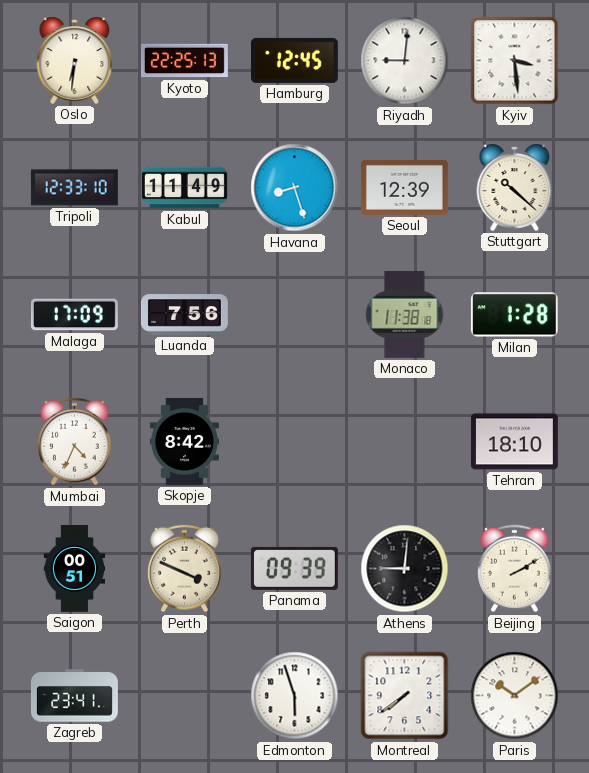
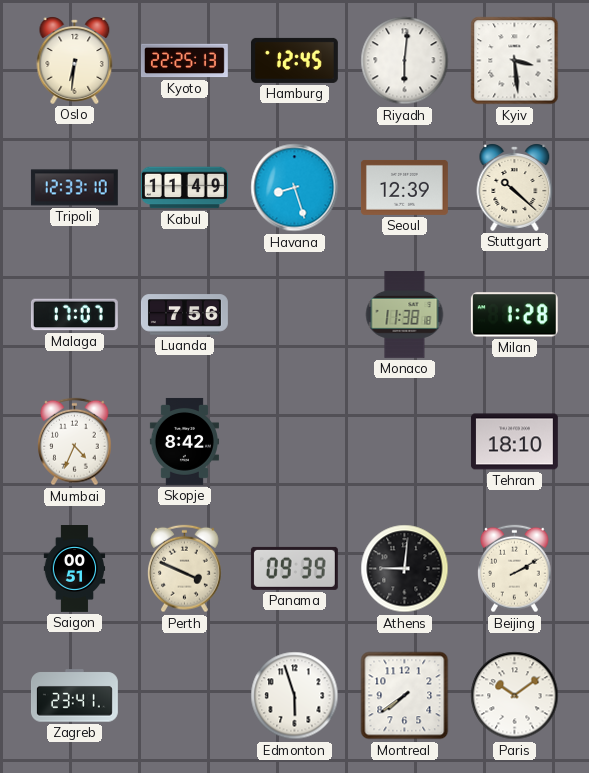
Riyadh: 9:01 -> 6:01 (405, 61)
Malaga: 17:09 -> 17:07 (74, 315)
